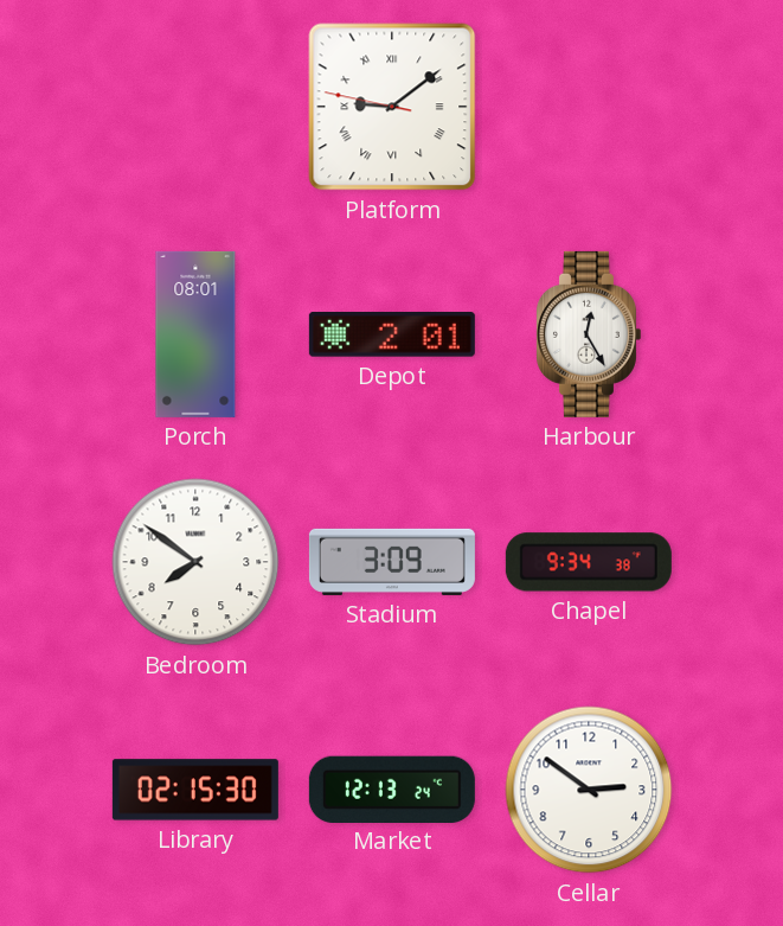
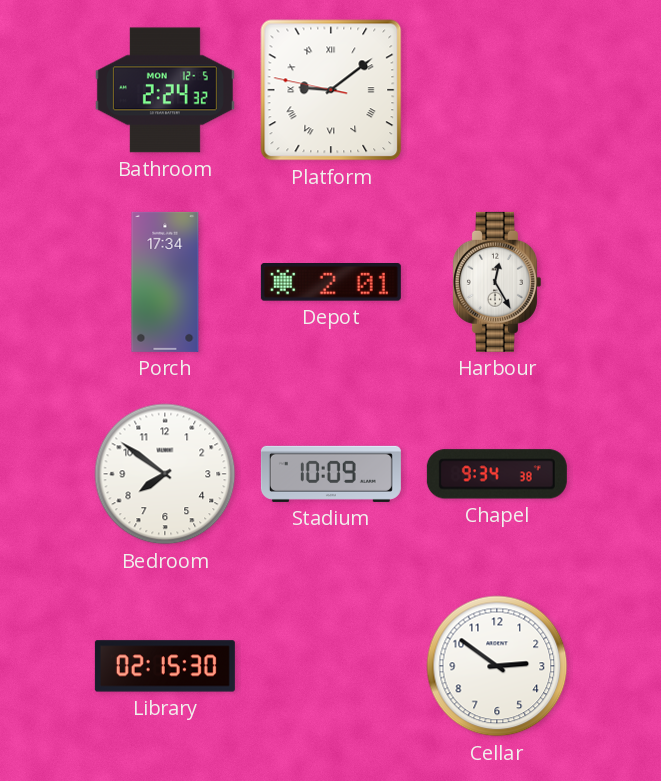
Bathroom: none -> 2:24 (165, 90)
Porch: 08:01 -> 17:34 (165, 282)
Stadium: 3:09 -> 10:09 (331, 474)
Market: 12:13 -> none (392, 788)
